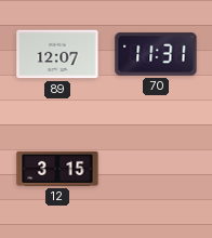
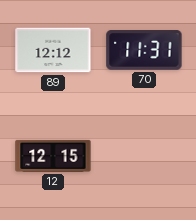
89: 12:07 -> 12:12 (53, 50)
12: 3:15 -> 12:15 (53, 156)
